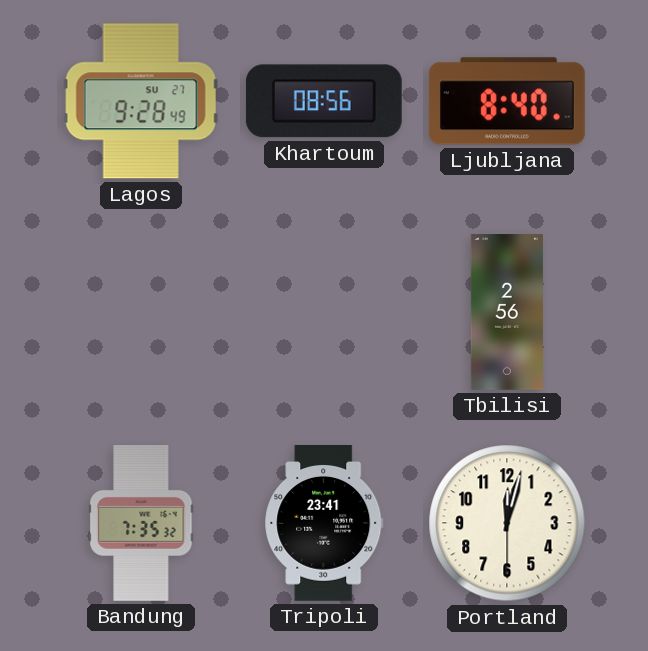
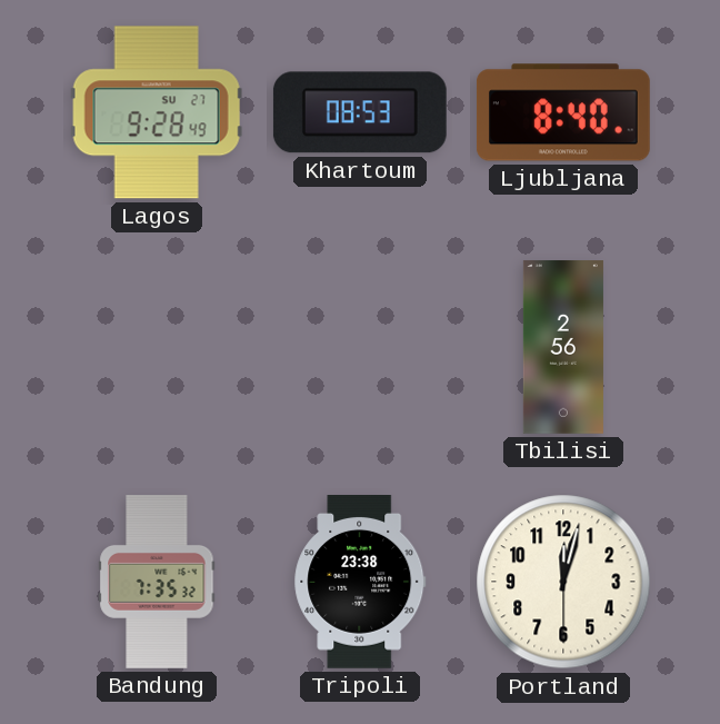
Khartoum: 08:56 -> 08:53 (360, 112)
Tripoli: 23:41 -> 23:38 (360, 583)
